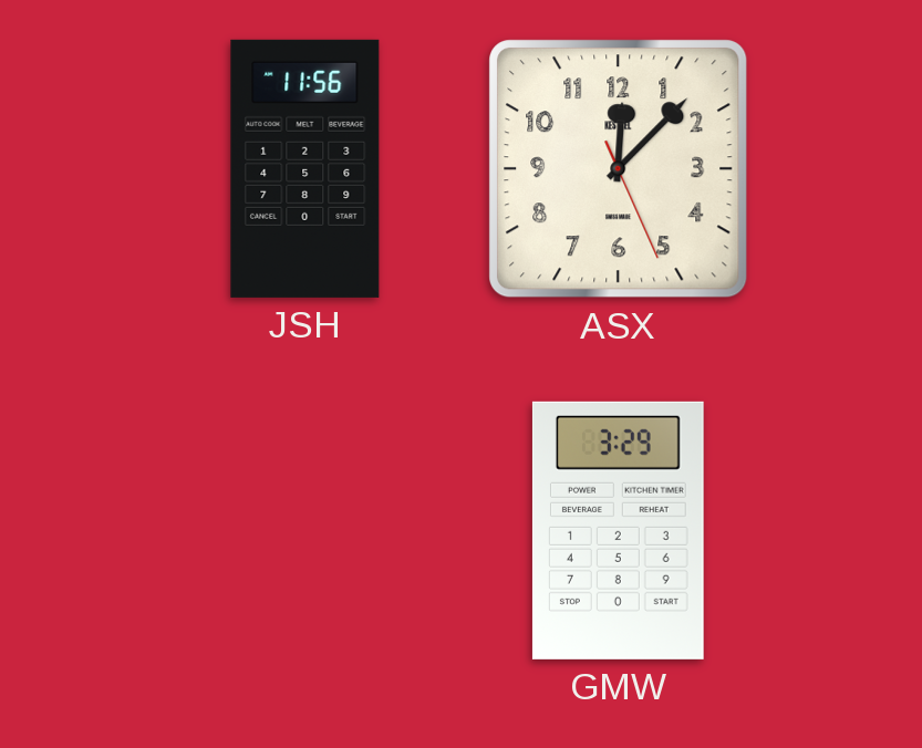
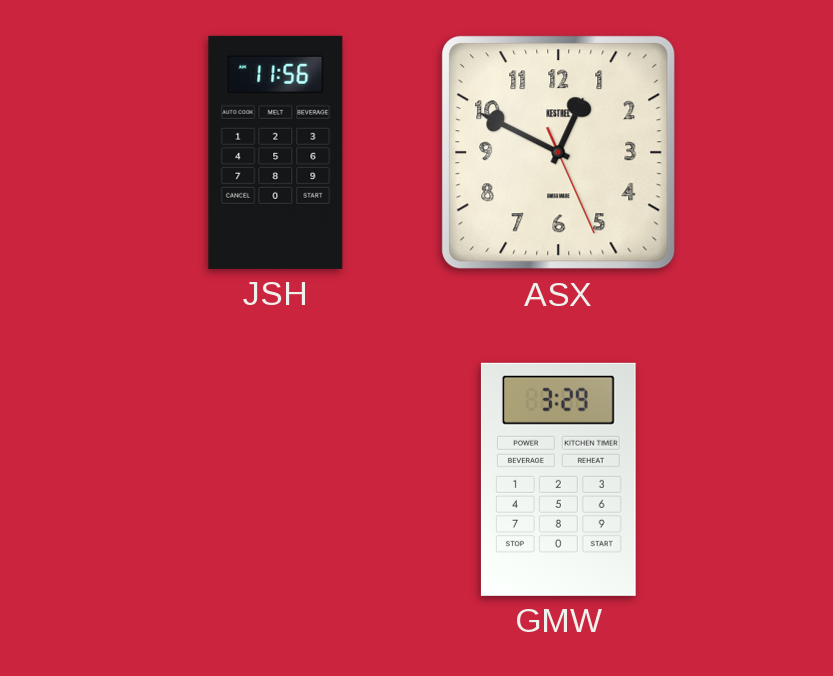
ASX: 12:07 -> 12:49 (559, 153)
